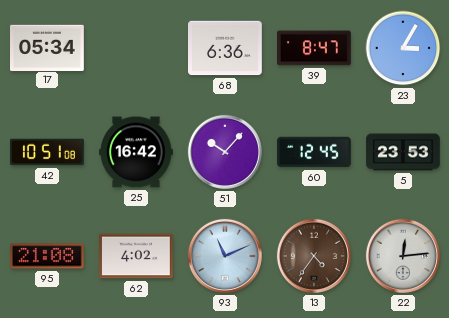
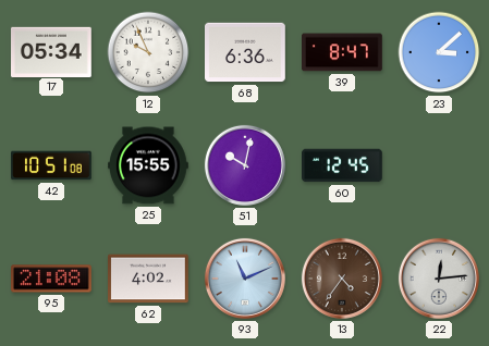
12: none -> 9:56 (148, 52)
23: 3:05 -> 3:08 (439, 52)
25: 16:42 -> 15:55 (149, 165)
51: 10:07 -> 10:02 (245, 165)
5: 23:53 -> none (403, 152)
